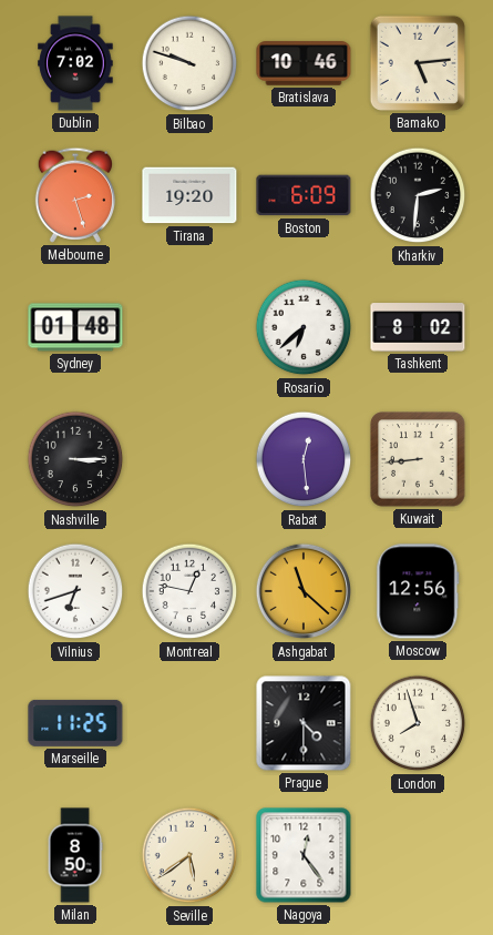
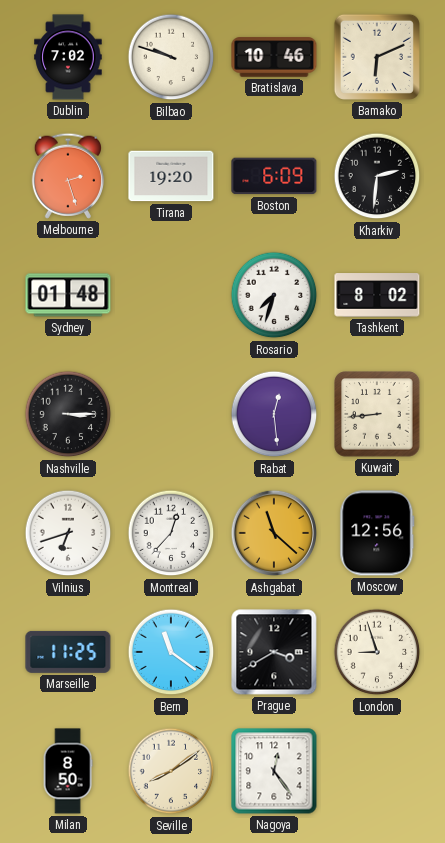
Bamako: 5:14 -> 6:11 (377, 57)
Rosario: 6:38 -> 7:33 (274, 295)
Montreal: 12:47 -> 12:37 (171, 533)
Bern: none -> 11:21 (171, 652)
Prague: 4:30 -> 3:40 (274, 652)
London: 7:57 -> 8:57 (377, 652)
Seville: 5:39 -> 8:09 (171, 771)
